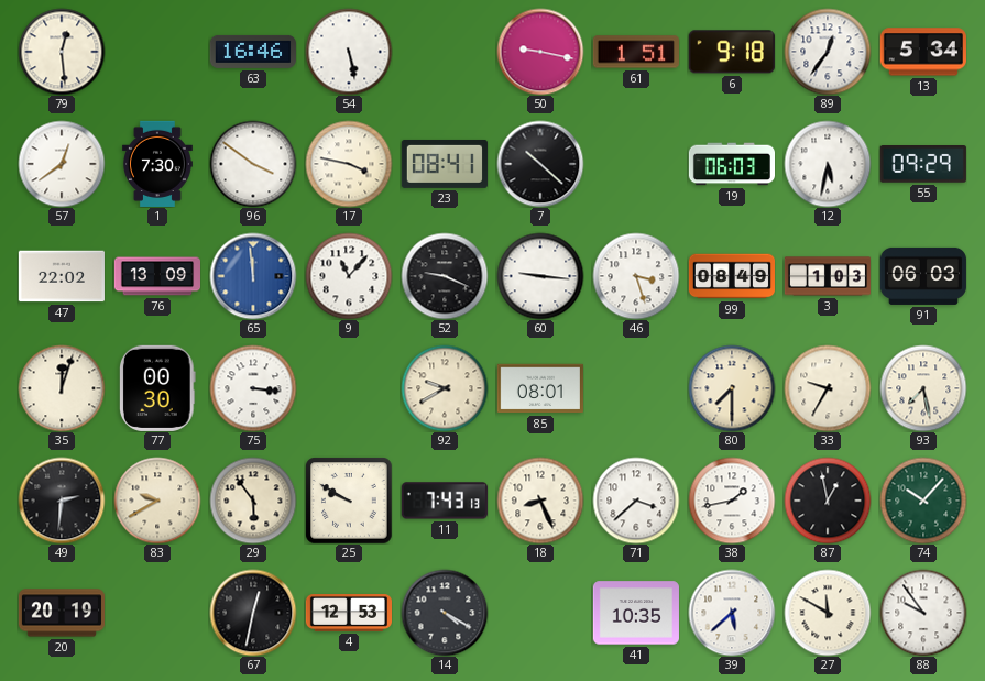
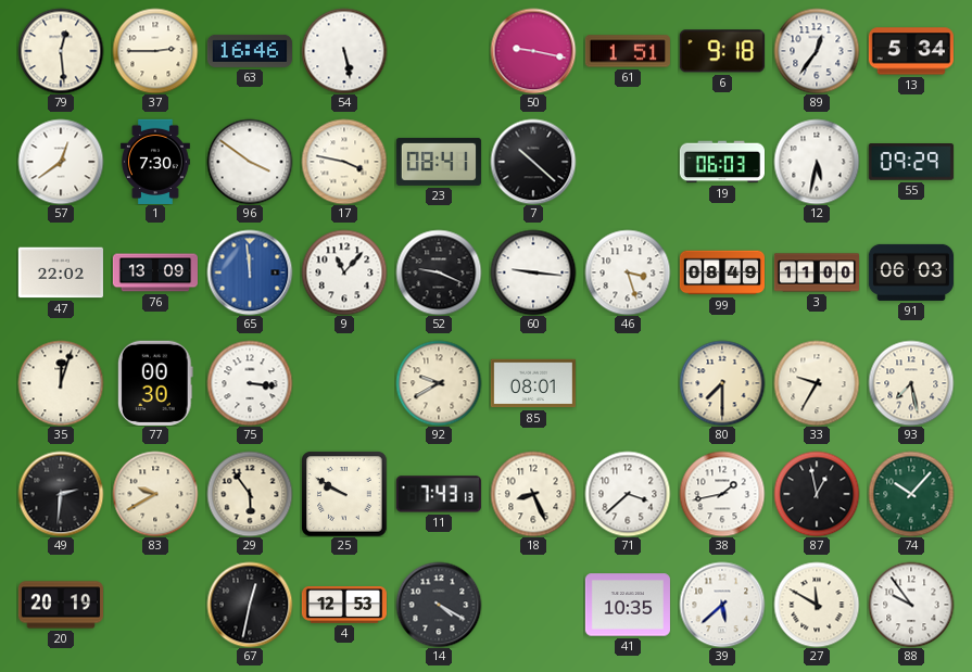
37: none -> 2:45 (155, 51)
3: 1:03 -> 11:00 (816, 272)
